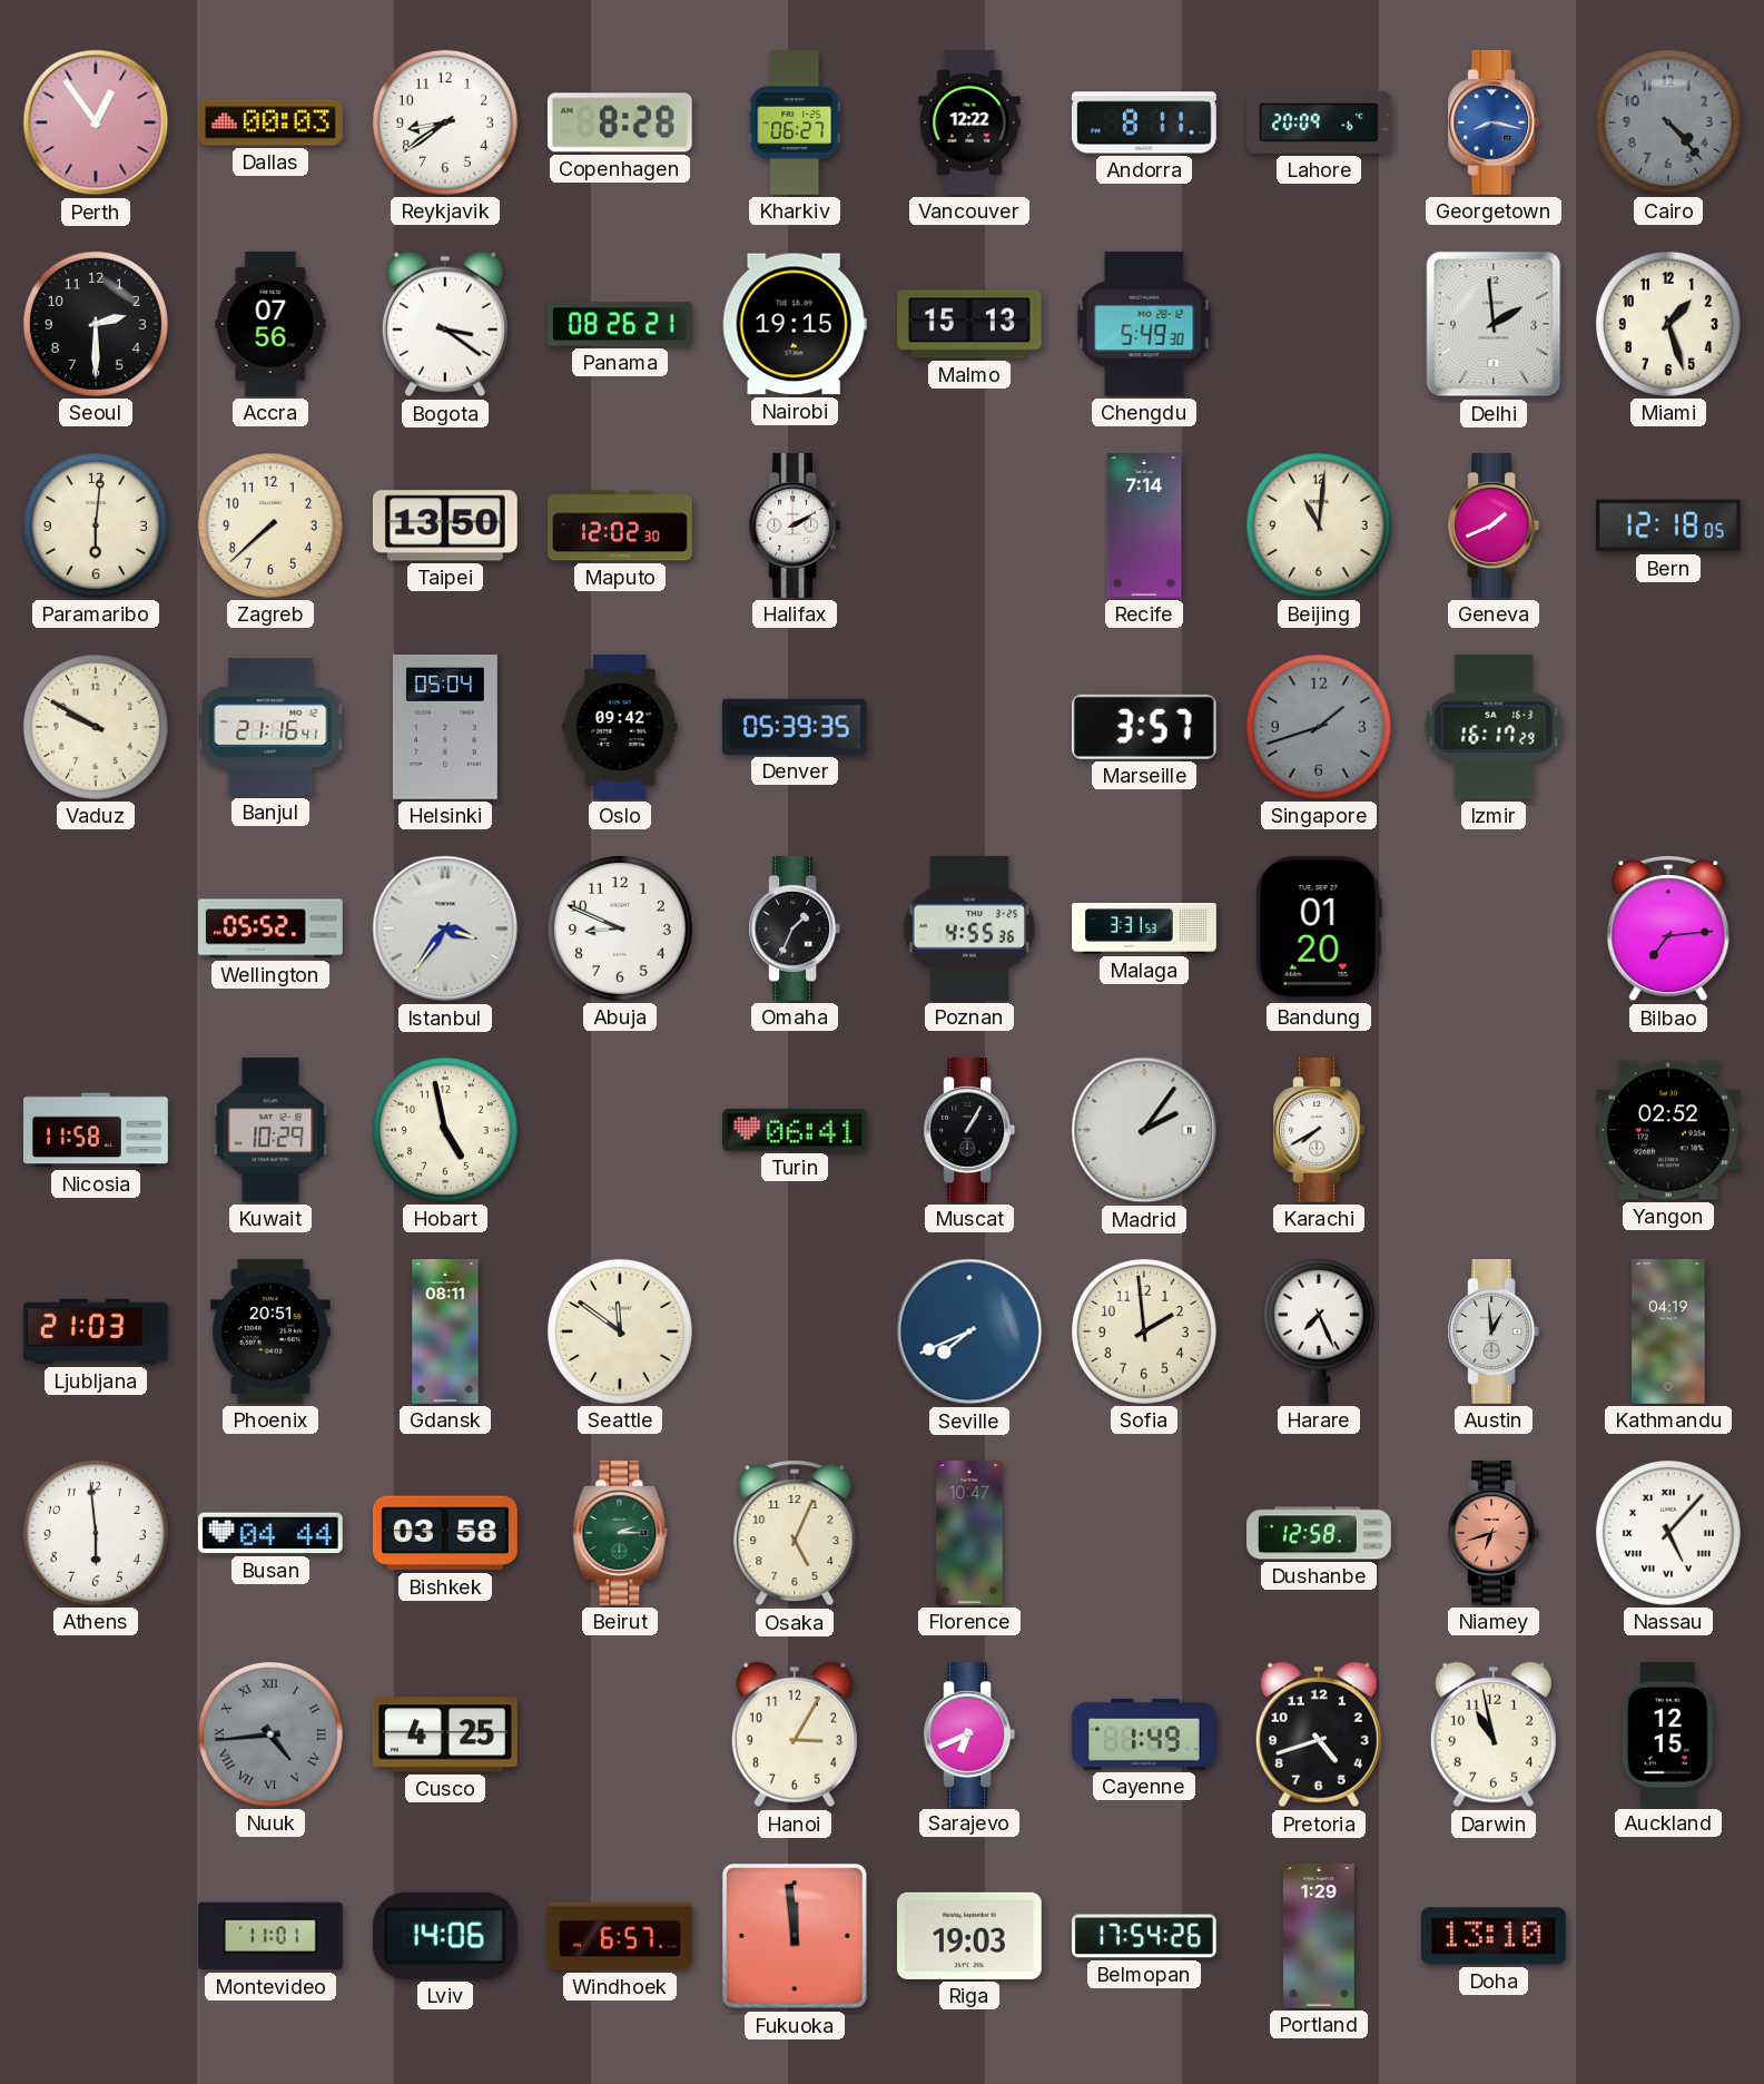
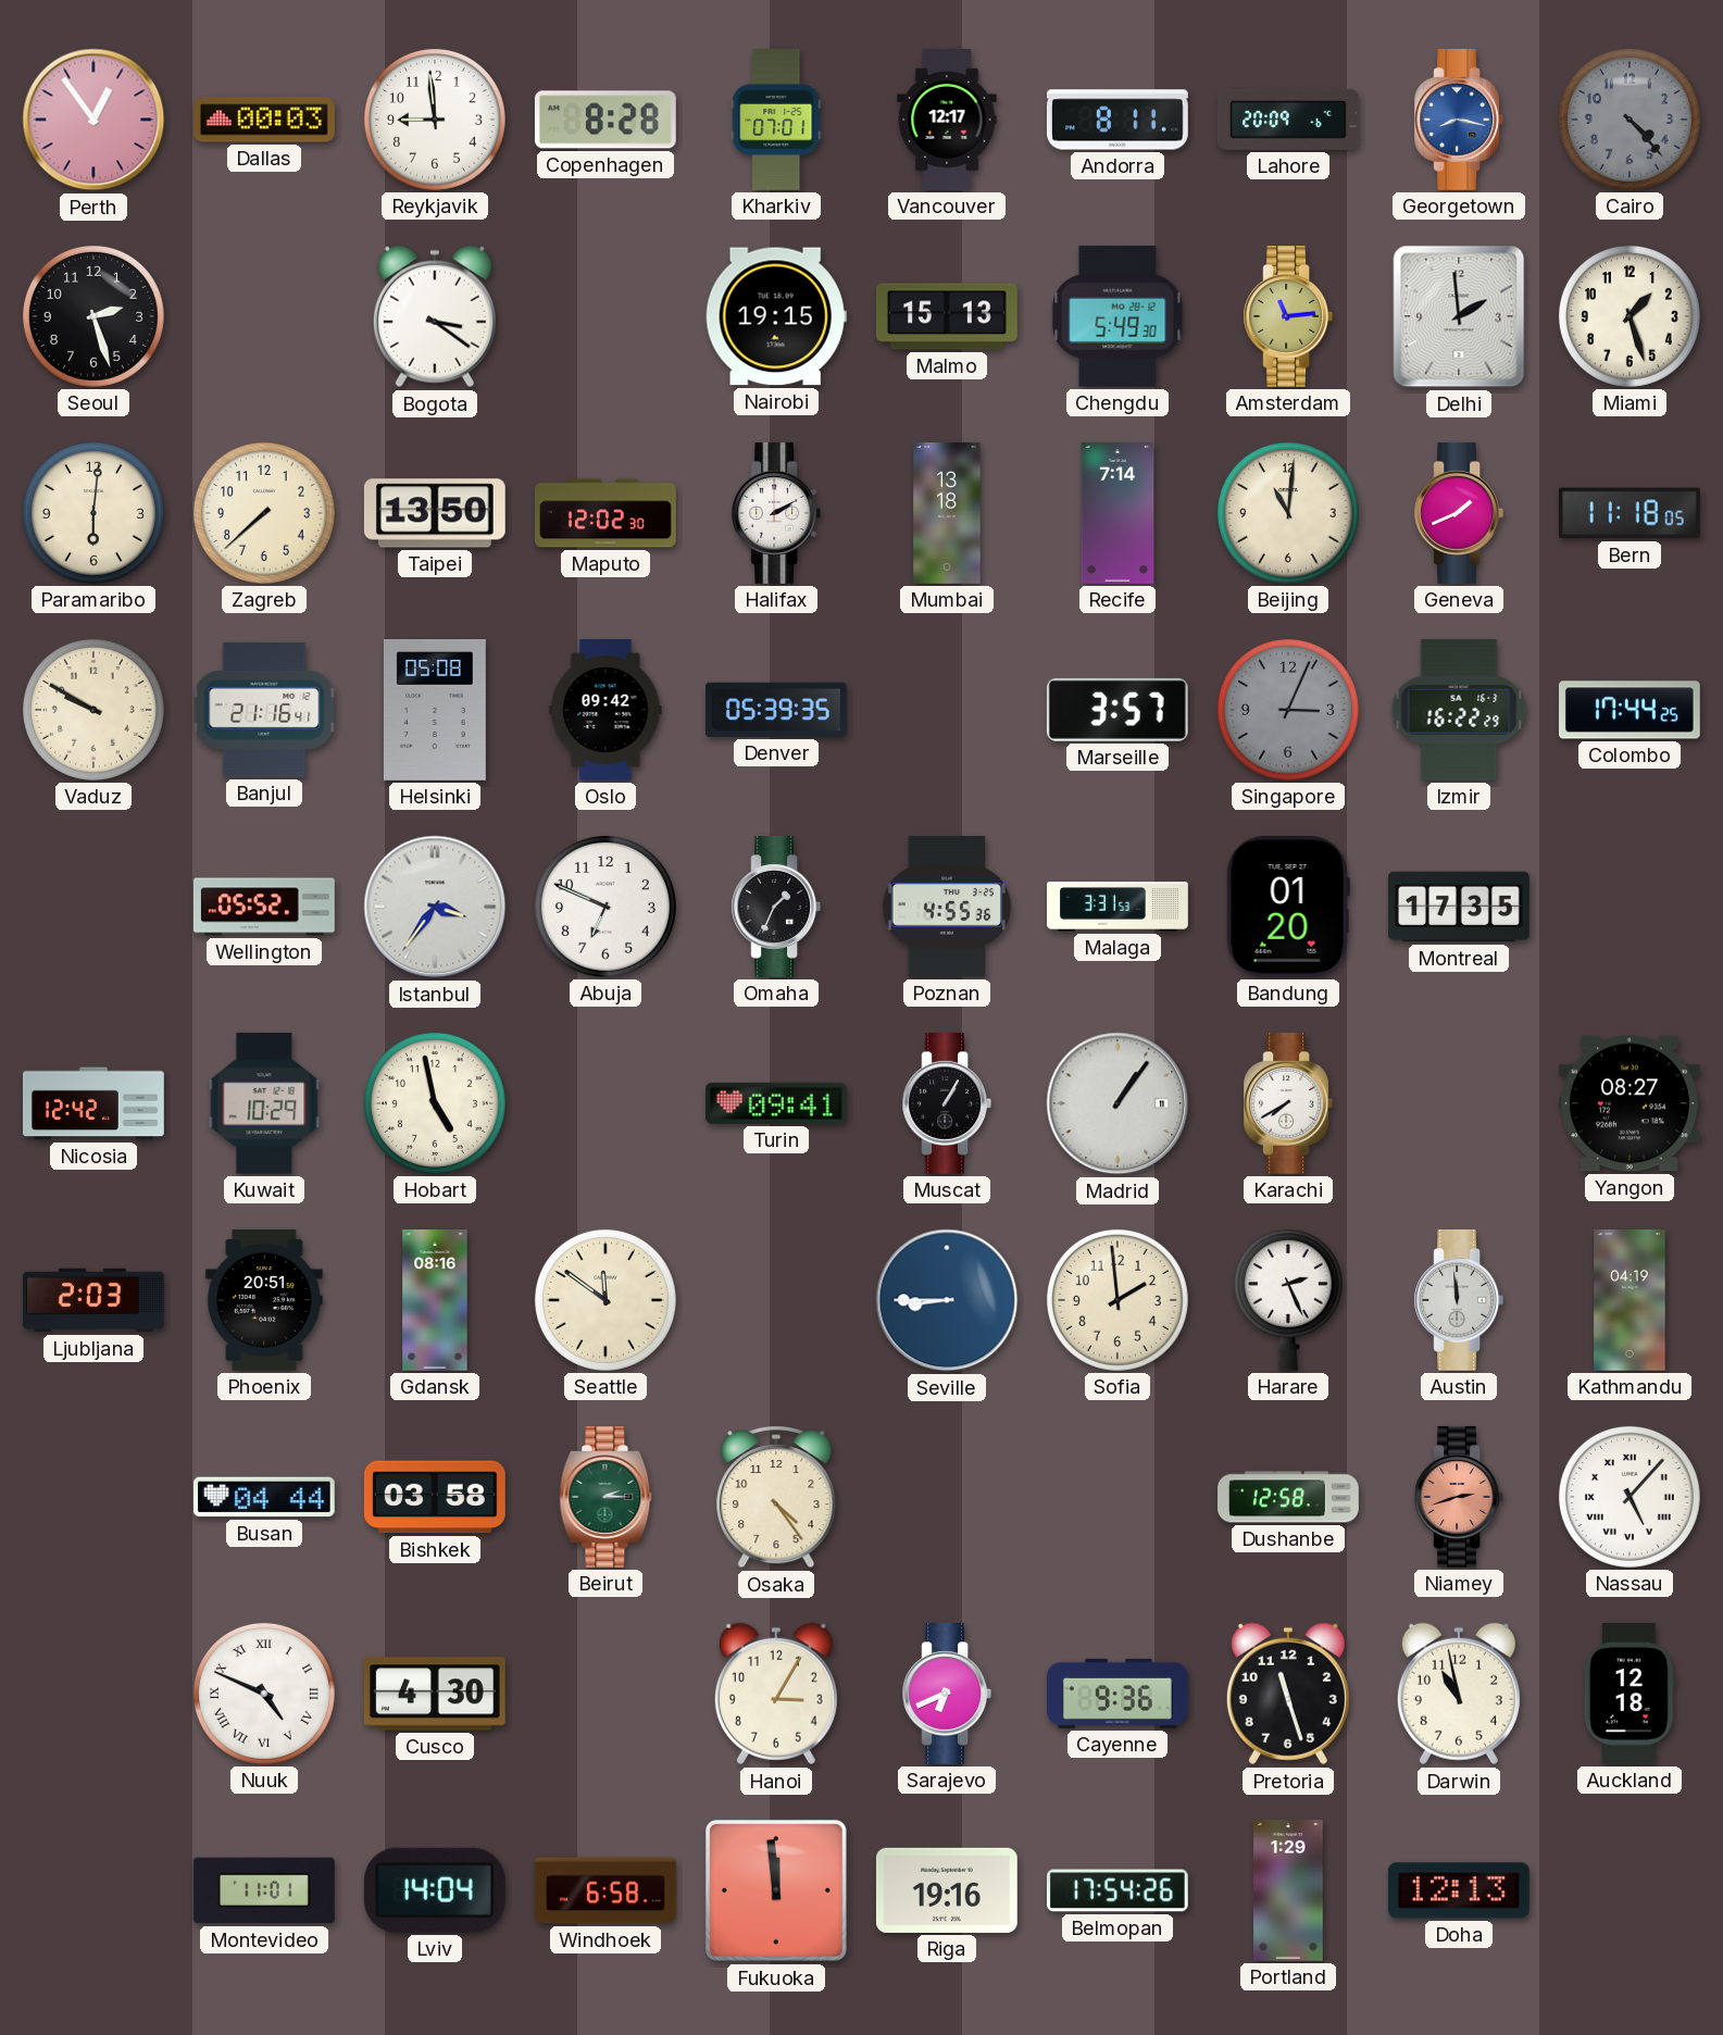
Reykjavik: 8:39 -> 8:59 (435, 120)
Kharkiv: 06:27 -> 07:01 (776, 121)
Vancouver: 12:22 -> 12:17 (947, 121)
Seoul: 2:30 -> 2:27 (93, 316)
Accra: 07:56 -> none (270, 325)
Panama: 08:26 -> none (620, 324)
Amsterdam: none -> 11:14 (1288, 316)
Mumbai: none -> 13:18 (947, 514)
Bern: 12:18 -> 11:18 (1630, 513)
Helsinki: 05:04 -> 05:08 (435, 711)
Singapore: 1:42 -> 3:04 (1288, 710)
Izmir: 16:17 -> 16:22 (1459, 710)
Colombo: none -> 17:44 (1630, 710)
Abuja: 8:49 -> 6:49 (605, 907)
Montreal: none -> 17:35 (1460, 907)
Bilbao: 7:14 -> none (1668, 930)
Nicosia: 11:58 -> 12:42 (95, 1103)
Turin: 06:41 -> 09:41 (777, 1103)
Madrid: 2:06 -> 1:06 (1118, 1103)
Yangon: 02:52 -> 08:27 (1630, 1103)
Ljubljana: 21:03 -> 2:03 (95, 1300)
Gdansk: 08:11 -> 08:16 (435, 1301)
Seville: 7:41 -> 8:45 (947, 1300)
Harare: 7:26 -> 2:26 (1288, 1300)
Austin: 12:59 -> 11:59 (1459, 1300)
Athens: 5:59 -> none (96, 1533)
Osaka: 5:04 -> 4:24 (776, 1498)
Florence: 10:47 -> none (969, 1534)
Niamey: 6:42 -> 2:42 (1459, 1497)
Nuuk: 4:44 -> 4:49 (264, 1694)
Nuuk dial: grey -> white (264, 1694)
Cusco: 4:25 -> 4:30 (435, 1694)
Cayenne: 1:49 -> 9:36 (1118, 1694)
Pretoria: 4:42 -> 11:27 (1288, 1694)
Auckland: 12:15 -> 12:18 (1630, 1695)
Lviv: 14:06 -> 14:04 (435, 1890)
Windhoek: 6:57 -> 6:58 (605, 1890)
Riga: 19:03 -> 19:16 (947, 1890)
Doha: 13:10 -> 12:13 (1459, 1890)
